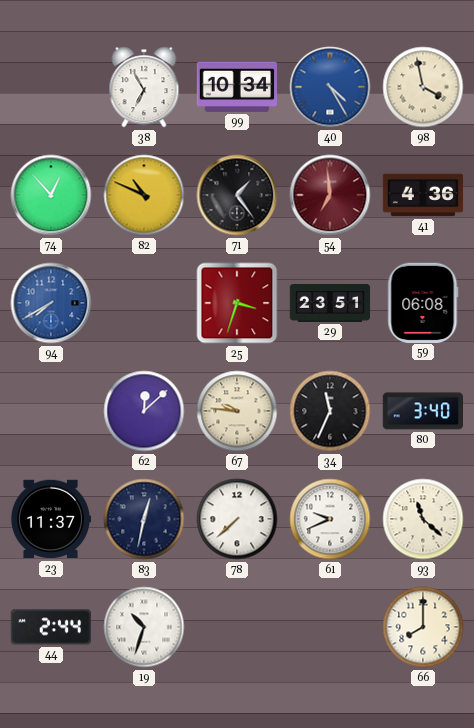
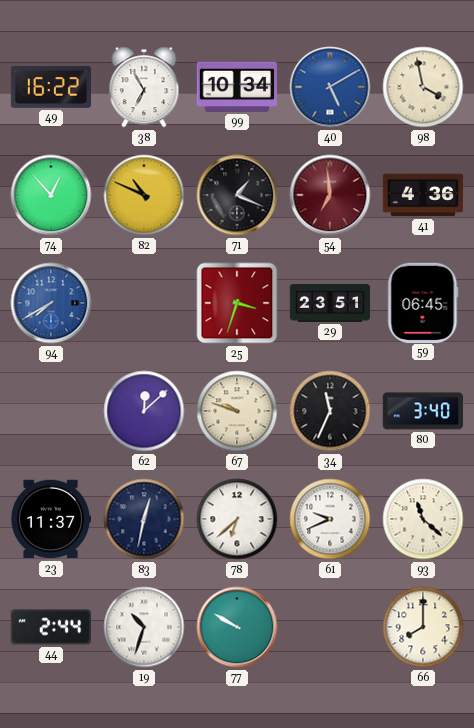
49: none -> 16:22 (50, 87)
40: 4:25 -> 5:10 (330, 87)
71: 1:24 -> 1:19 (237, 195)
59: 06:08 -> 06:45 (423, 302)
67: 9:46 -> 9:48 (237, 411)
78: 7:38 -> 6:38 (237, 519)
77: none -> 9:50 (237, 627)
